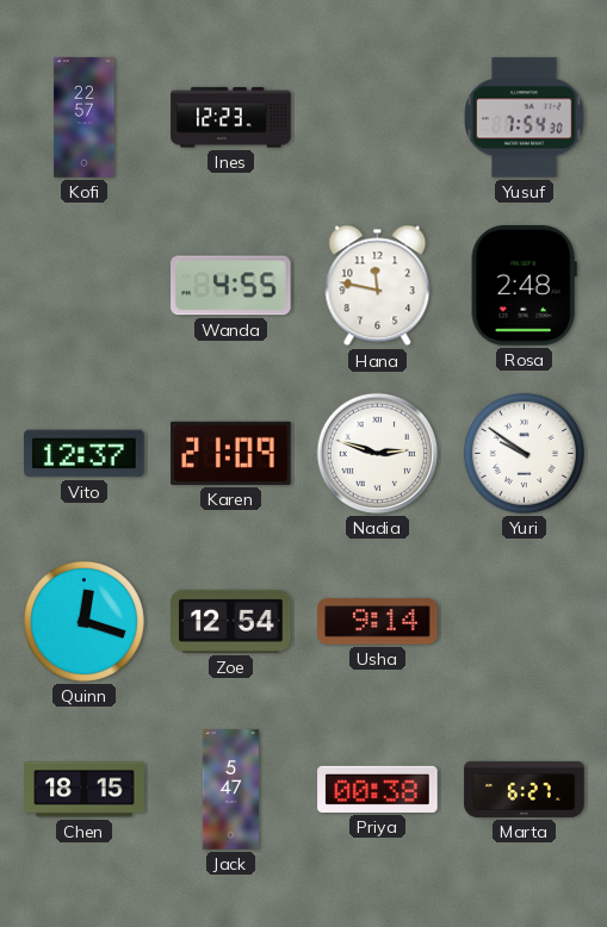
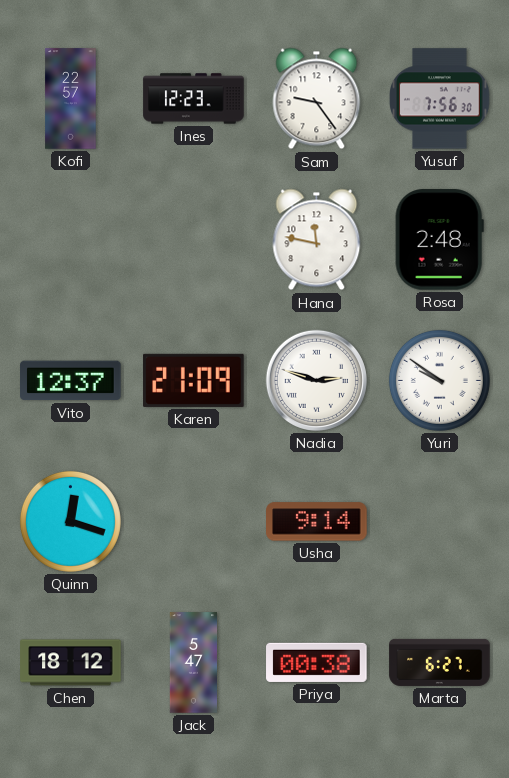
Sam: none -> 9:24 (317, 99)
Yusuf: 7:54 -> 7:56 (440, 99)
Wanda: 4:55 -> none (231, 286)
Zoe: 12:54 -> none (231, 621)
Chen: 18:15 -> 18:12 (71, 663)
